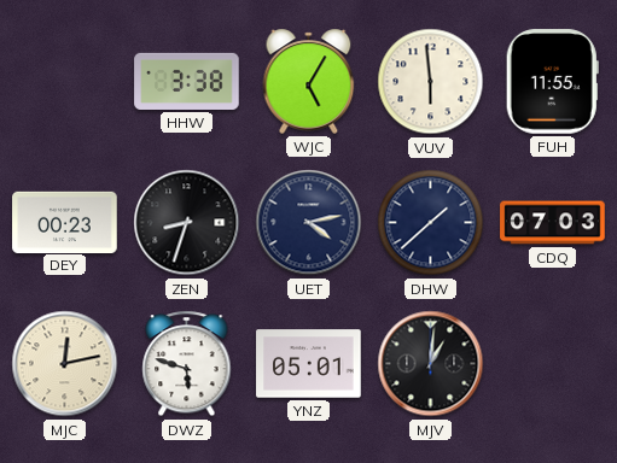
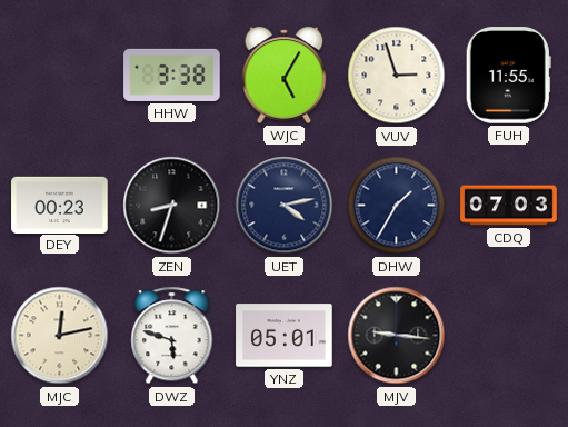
VUV: 5:59 -> 2:57 (397, 76)
DHW: 1:38 -> 1:35 (397, 206)
MJV: 1:01 -> 9:16 (397, 336)
